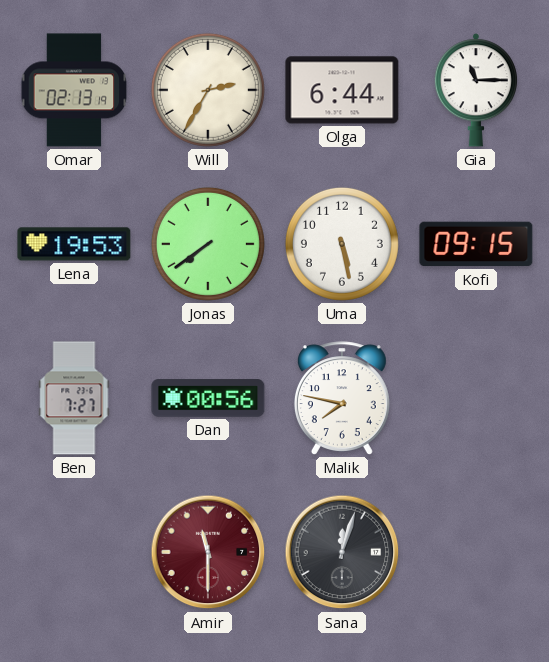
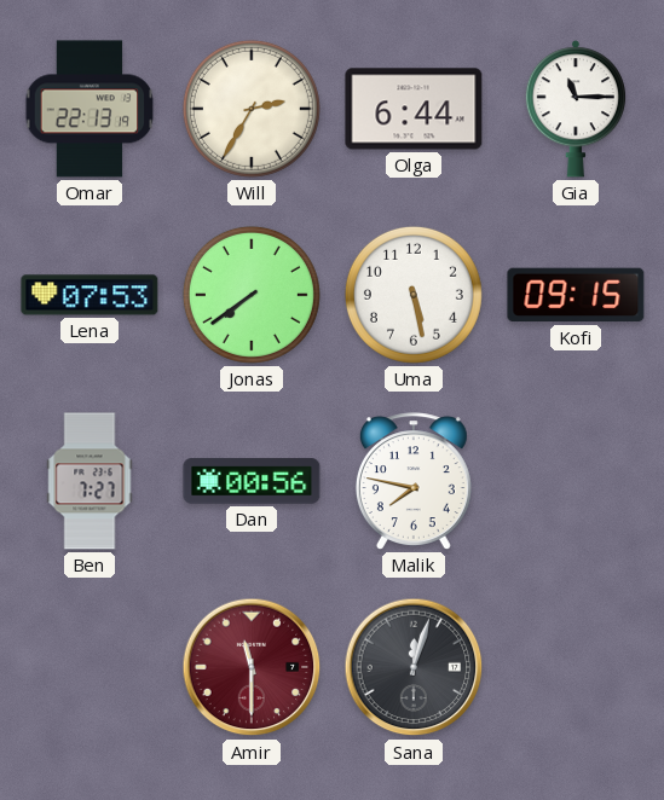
Omar: 02:13 -> 22:13 (90, 109)
Lena: 19:53 -> 07:53 (90, 295)
